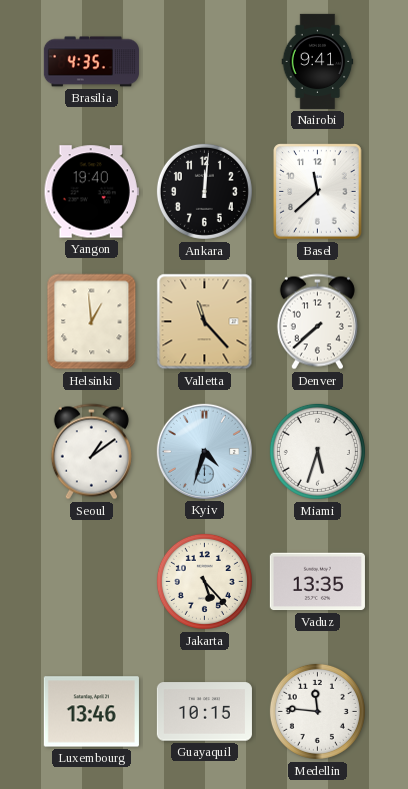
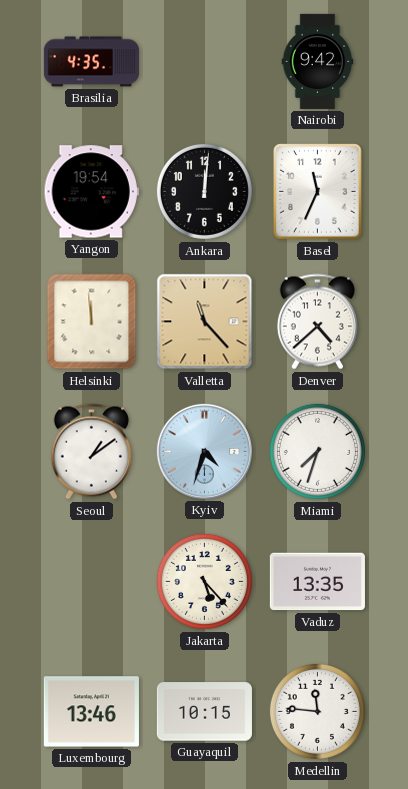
Nairobi: 9:41 -> 9:42 (318, 61)
Yangon: 19:40 -> 19:54 (91, 192)
Basel: 11:38 -> 11:34 (318, 192)
Helsinki: 12:59 -> 11:59 (92, 322)
Denver: 7:38 -> 4:38 (317, 322)
Miami: 5:33 -> 7:33 (317, 451)
